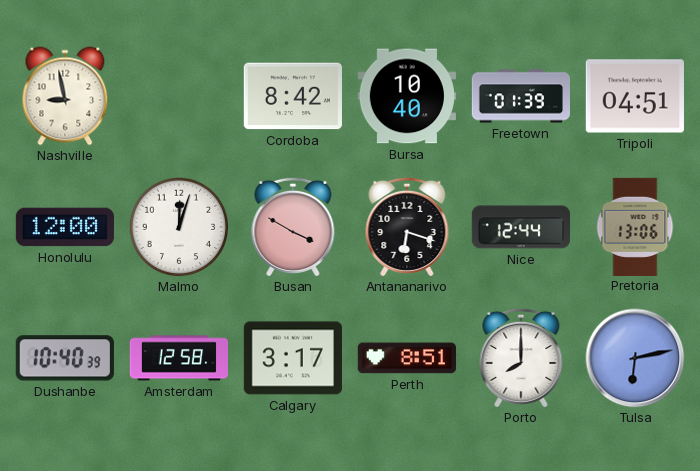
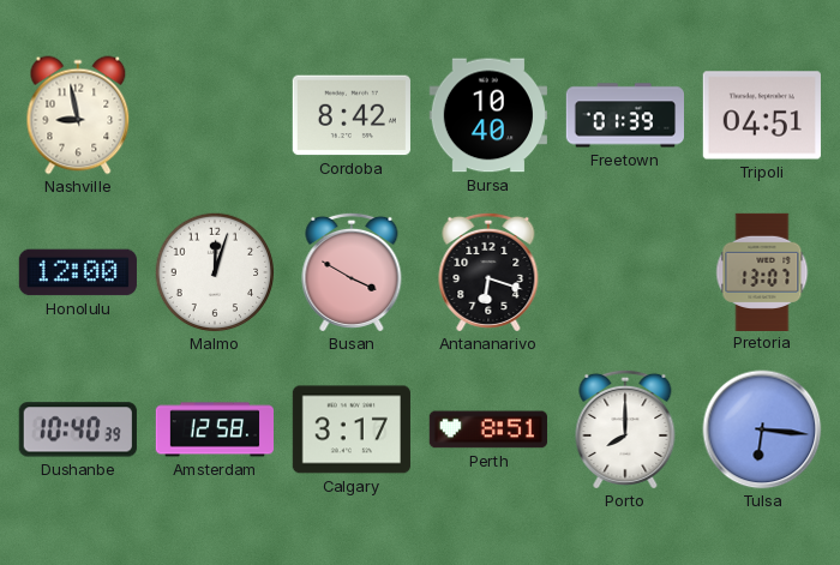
Nice: 12:44 -> none (520, 227)
Pretoria: 13:06 -> 13:07 (762, 271)
Tulsa: 6:13 -> 6:16 (762, 429)
